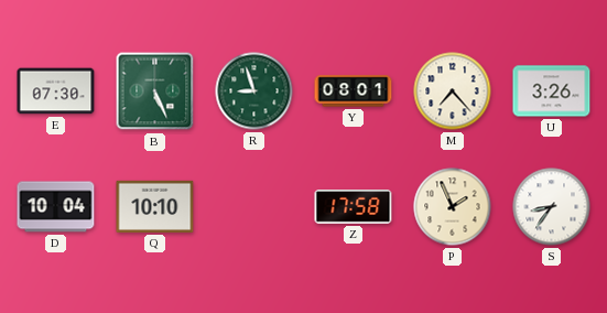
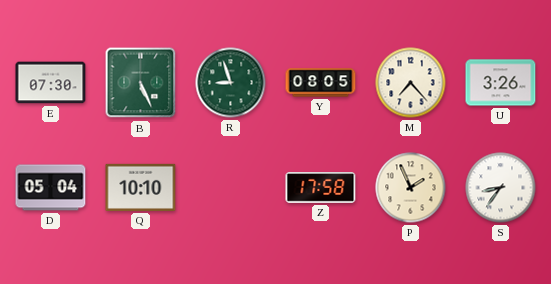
Y: 08:01 -> 08:05 (321, 83)
D: 10:04 -> 05:04 (51, 188)
